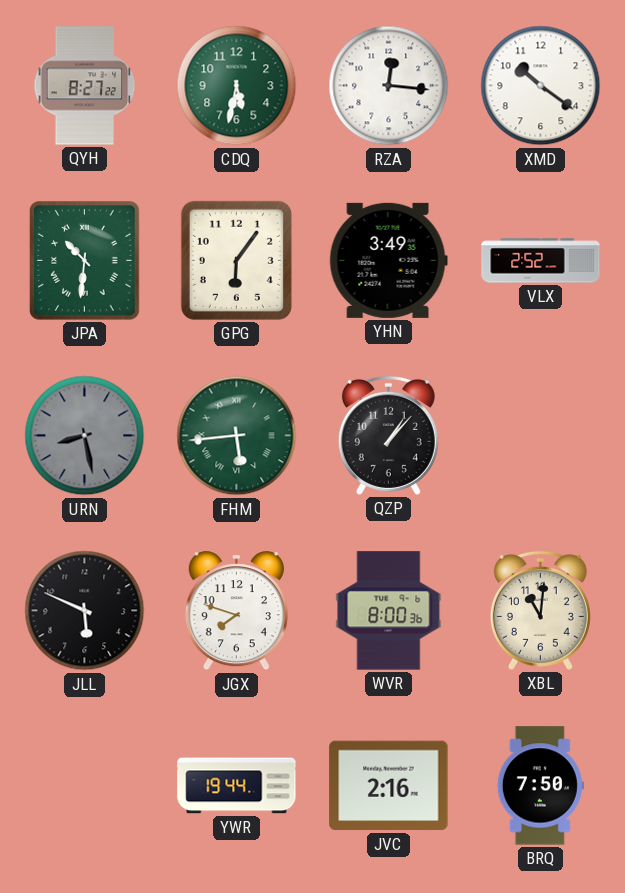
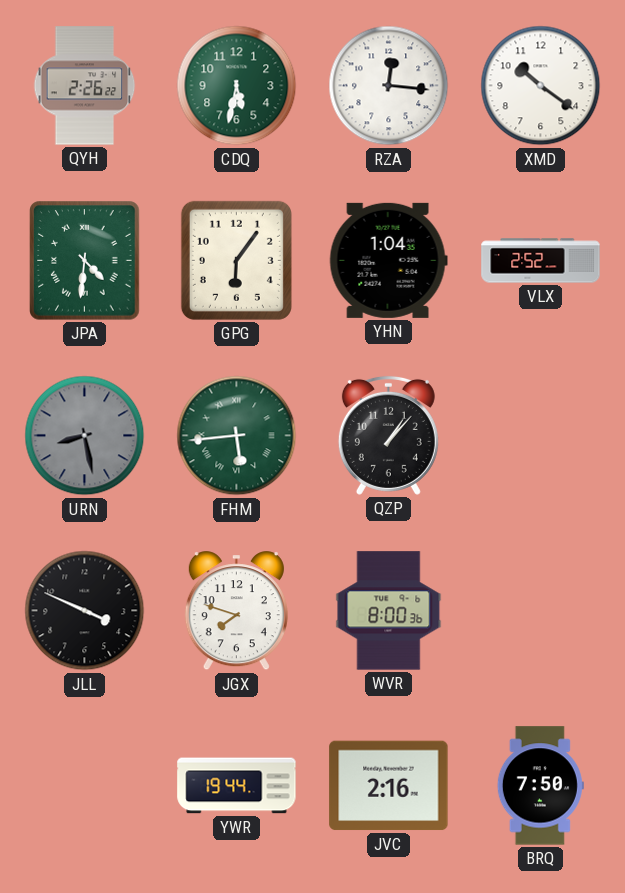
QYH: 8:27 -> 2:26 (85, 86)
JPA: 10:31 -> 4:31 (85, 261)
YHN: 3:49 -> 1:04 (388, 260)
JLL: 5:49 -> 3:49 (85, 611)
XBL: 11:01 -> none (540, 610)
